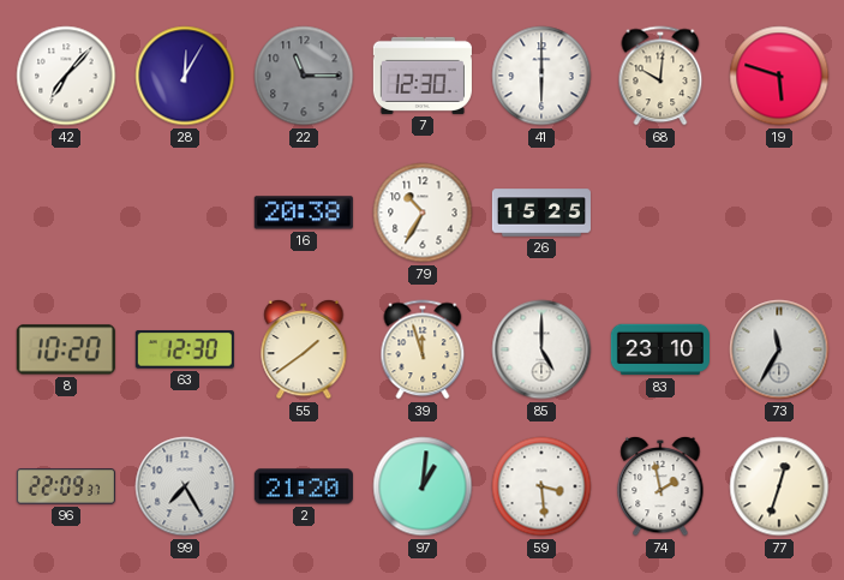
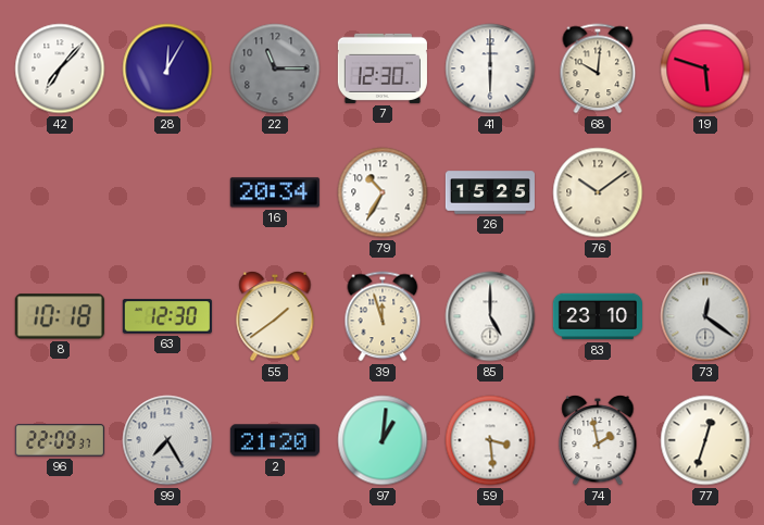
16: 20:38 -> 20:34 (275, 192)
76: none -> 10:09 (598, 192)
8: 10:20 -> 10:18 (60, 316)
73: 11:35 -> 12:21 (705, 316)
